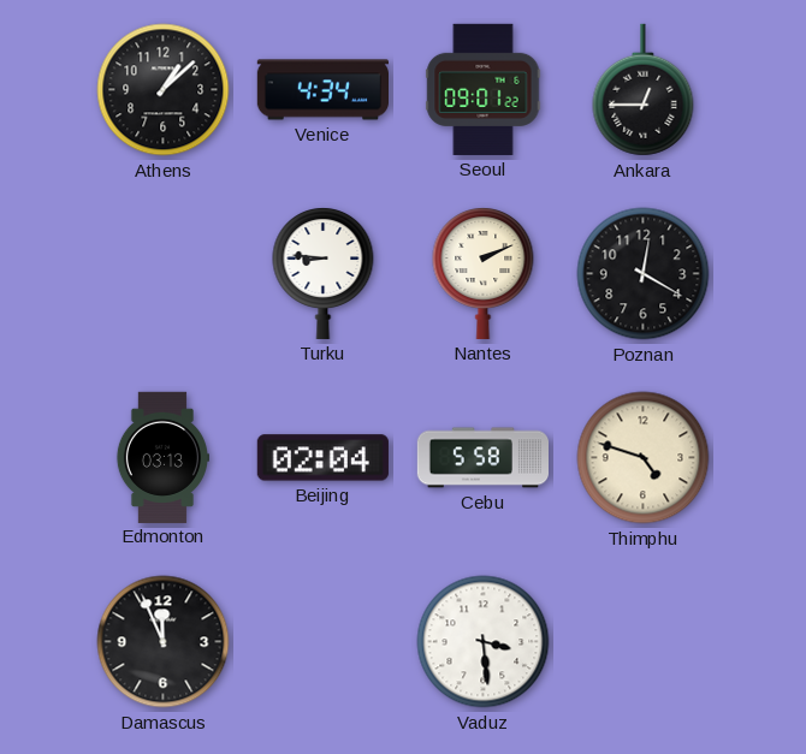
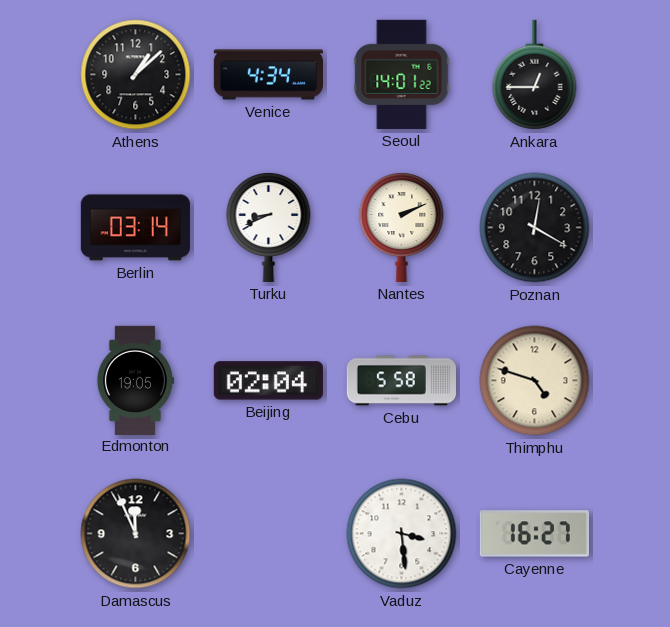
Seoul: 09:01 -> 14:01 (402, 74)
Berlin: none -> 03:14 (135, 228)
Turku: 8:46 -> 8:41 (269, 228)
Edmonton: 03:13 -> 19:05 (134, 380)
Cayenne: none -> 16:27 (534, 534)
